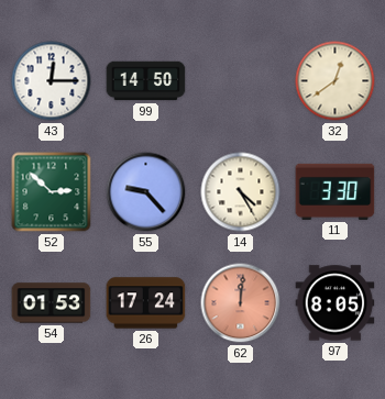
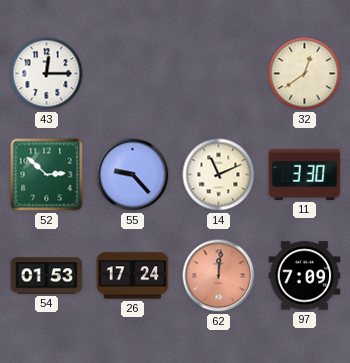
99: 14:50 -> none (146, 81)
14: 4:25 -> 11:11 (219, 175)
97: 8:05 -> 7:09 (305, 276)
